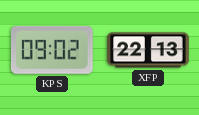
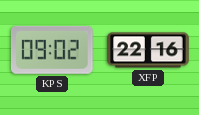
XFP: 22:13 -> 22:16 (148, 50)
